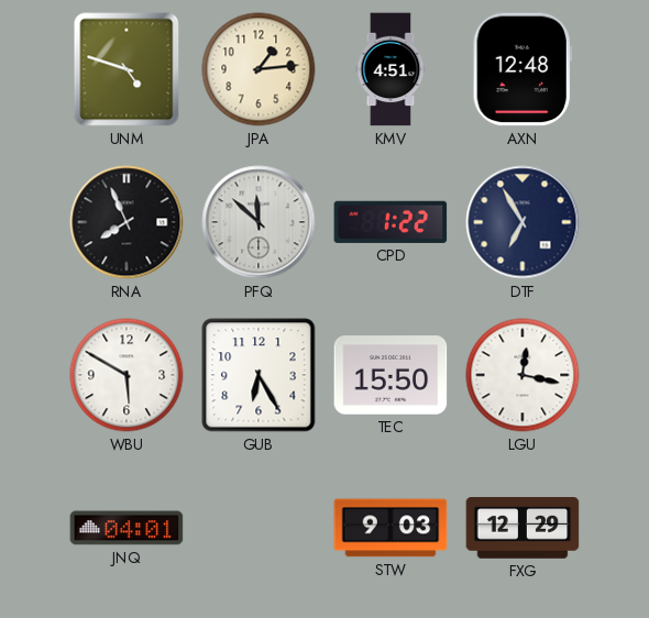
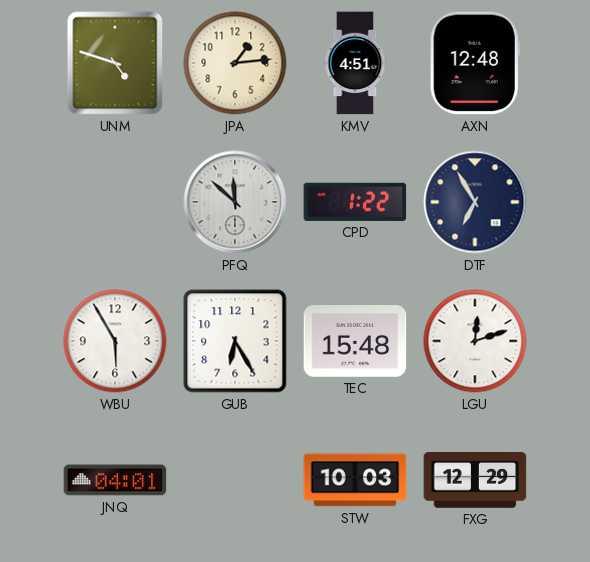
RNA: 7:56 -> none (127, 222)
WBU: 5:50 -> 5:55 (115, 341)
TEC: 15:50 -> 15:48 (355, 341)
LGU: 12:17 -> 12:12 (475, 341)
STW: 9:03 -> 10:03 (355, 480)
